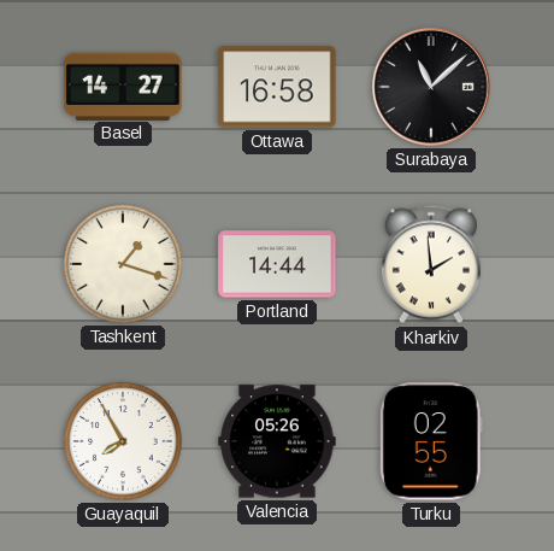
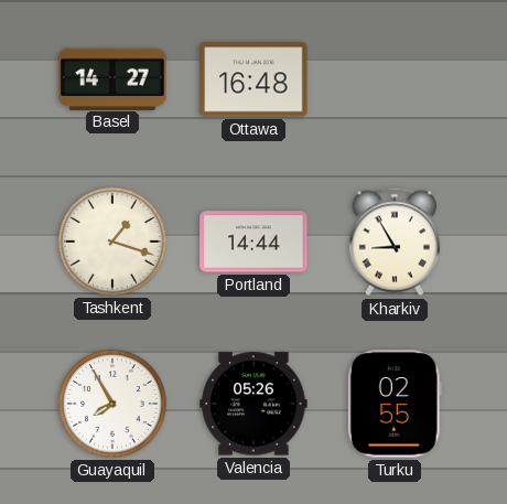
Ottawa: 16:58 -> 16:48 (253, 79)
Surabaya: 11:08 -> none (431, 87)
Kharkiv: 1:59 -> 8:55 (395, 242)
